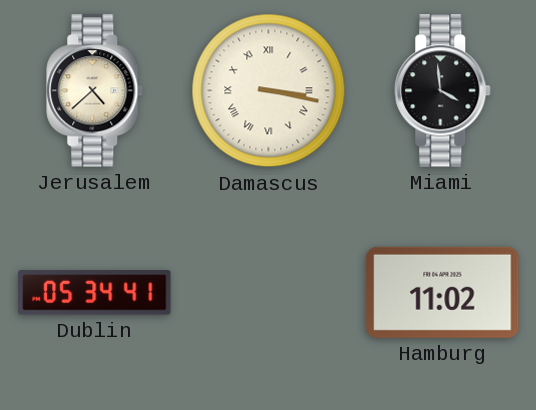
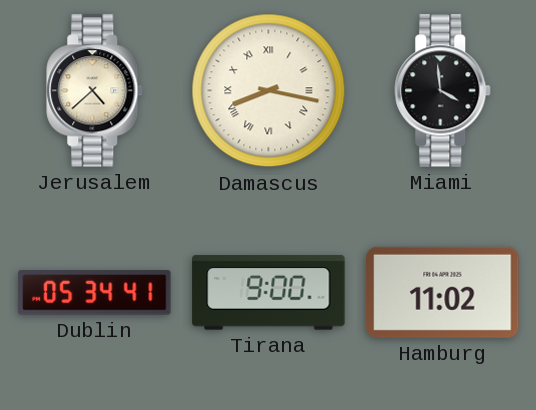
Damascus: 3:17 -> 8:17 (269, 91)
Tirana: none -> 9:00 (269, 293)
